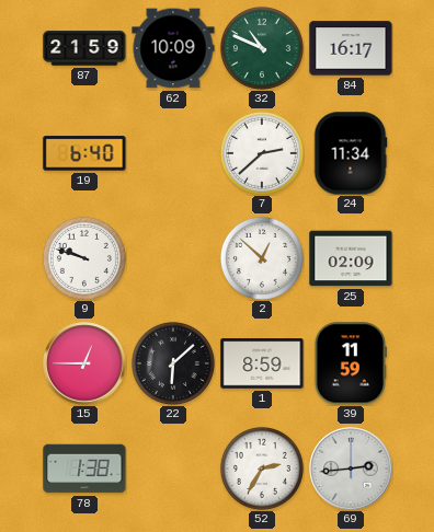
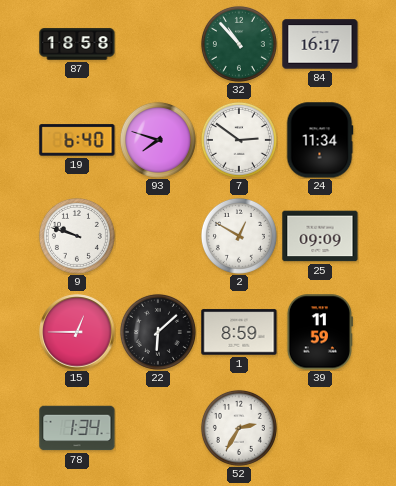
87: 21:59 -> 18:58 (77, 44)
62: 10:09 -> none (173, 48)
32: 10:49 -> 10:53 (239, 44)
93: none -> 7:48 (158, 140)
7: 2:38 -> 2:51 (239, 140)
2: 12:52 -> 12:50 (239, 236)
25: 02:09 -> 09:09 (320, 236)
78: 1:38 -> 1:34 (77, 428)
69: 2:44 -> none (351, 469)
